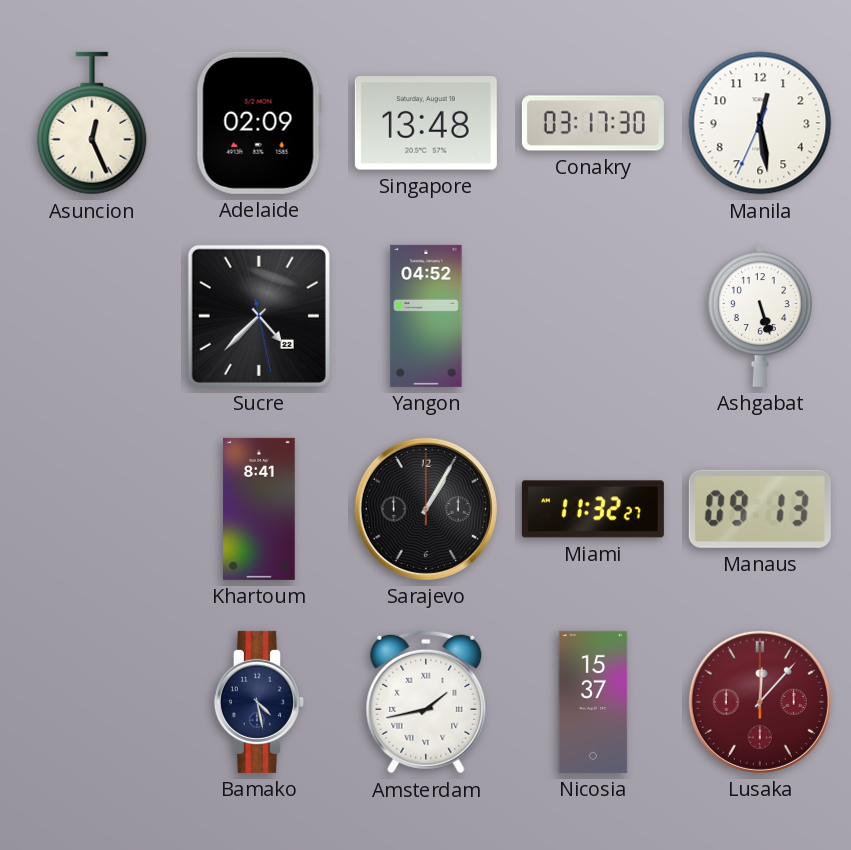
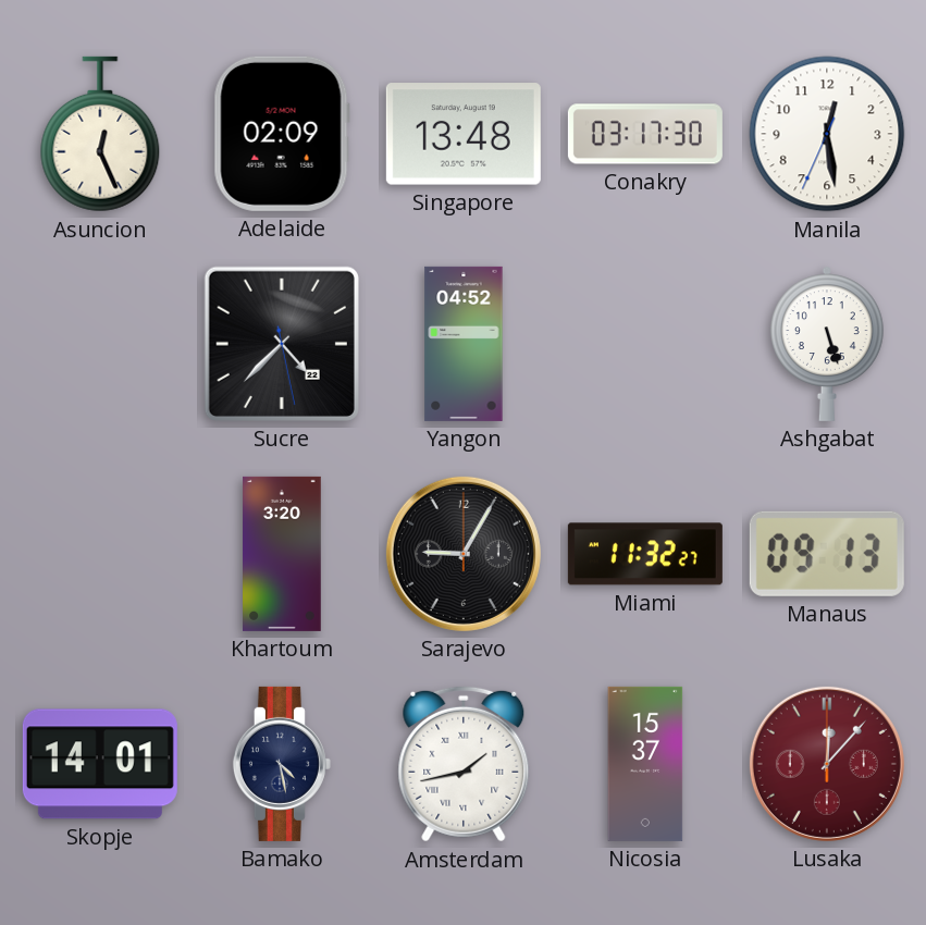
Khartoum: 8:41 -> 3:20 (282, 554)
Sarajevo: 1:05 -> 9:05 (464, 554)
Skopje: none -> 14:01 (100, 764)
